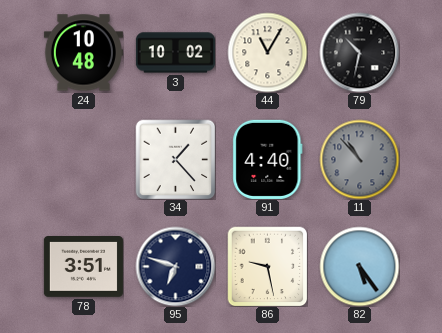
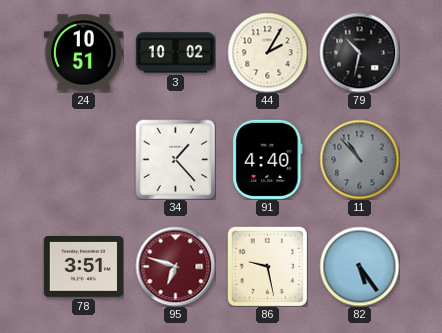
24: 10:48 -> 10:51 (83, 53)
44: 11:05 -> 2:05 (267, 52)
95 dial: navy -> burgundy (175, 266)
